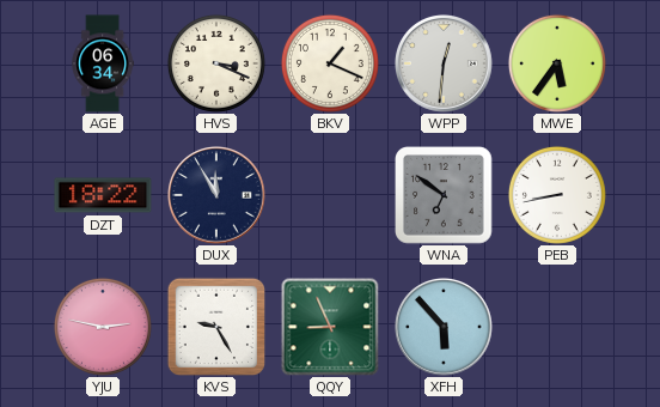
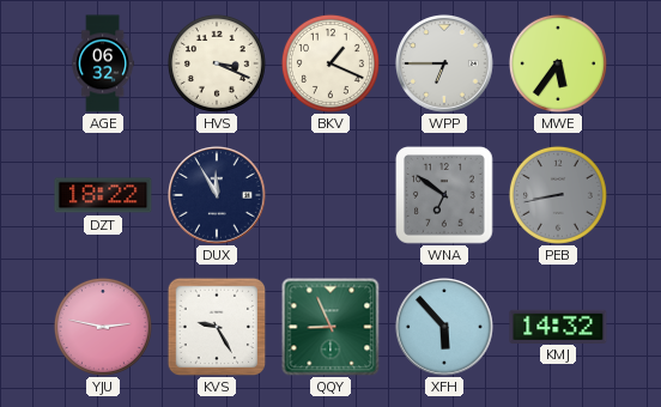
AGE: 06:34 -> 06:32 (103, 63)
WPP: 12:31 -> 6:45 (445, 65)
PEB dial: white -> grey (558, 195)
KMJ: none -> 14:32 (558, 326)
